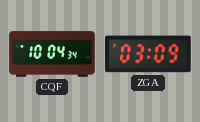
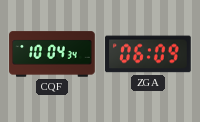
ZGA: 03:09 -> 06:09 (148, 54)
